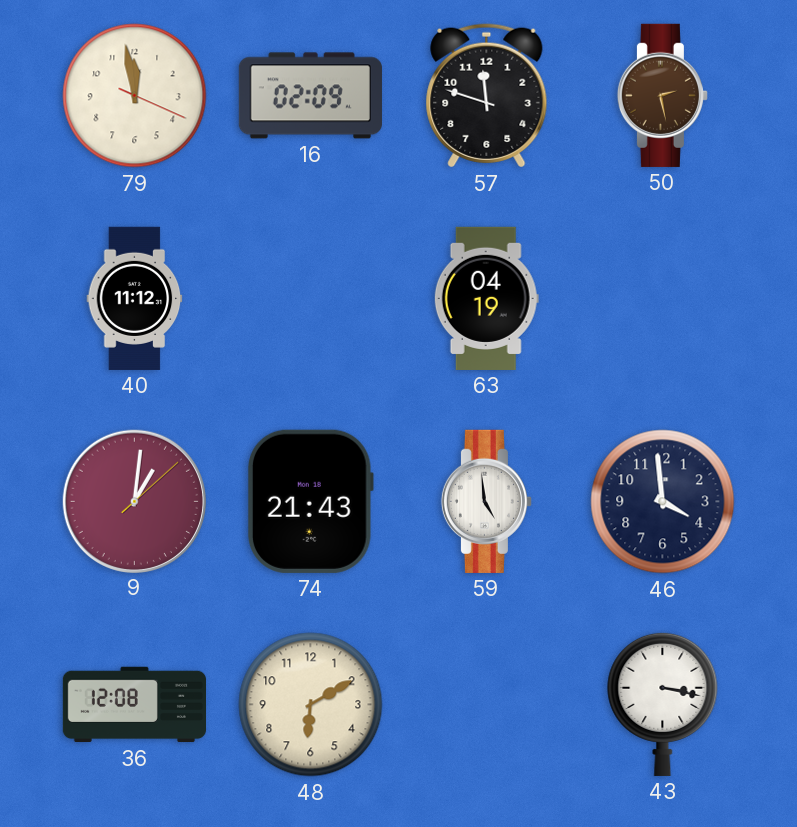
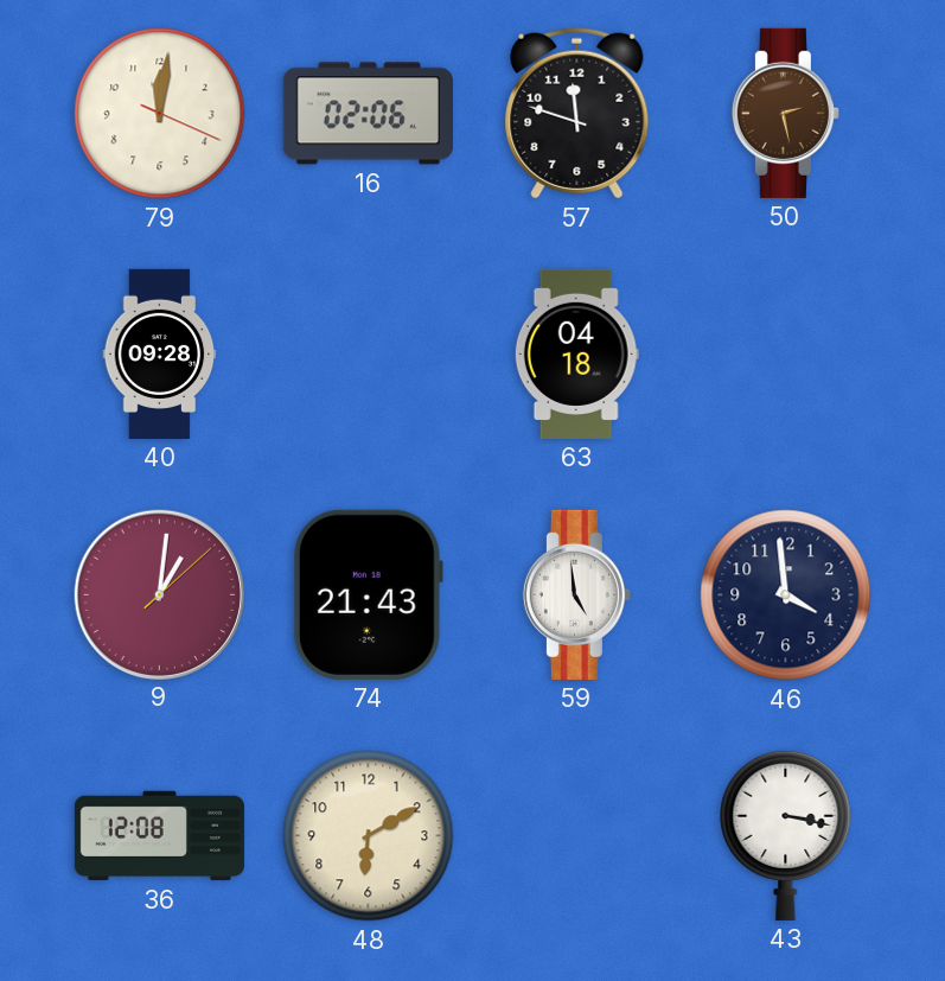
79: 11:58 -> 12:01 (160, 114)
16: 02:09 -> 02:06 (368, 114)
40: 11:12 -> 09:28 (160, 353)
63: 04:19 -> 04:18 (576, 353)
